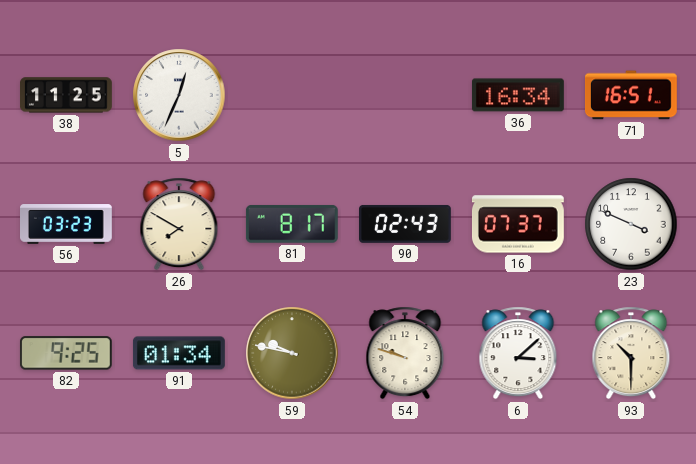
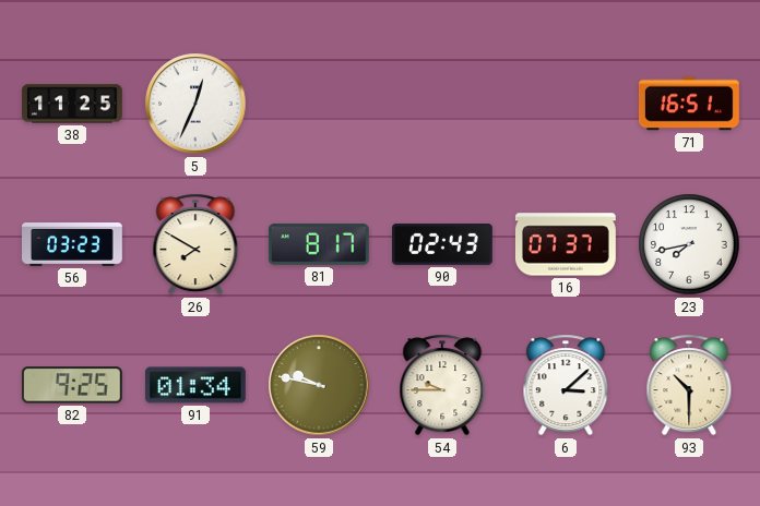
36: 16:34 -> none (518, 95)
23: 3:49 -> 7:43 (689, 244)
54: 9:48 -> 9:45 (442, 385)
